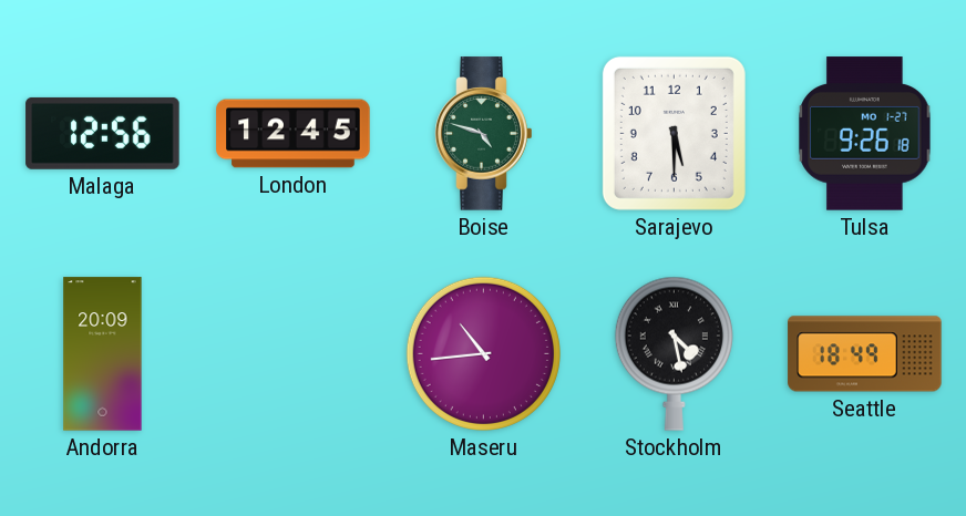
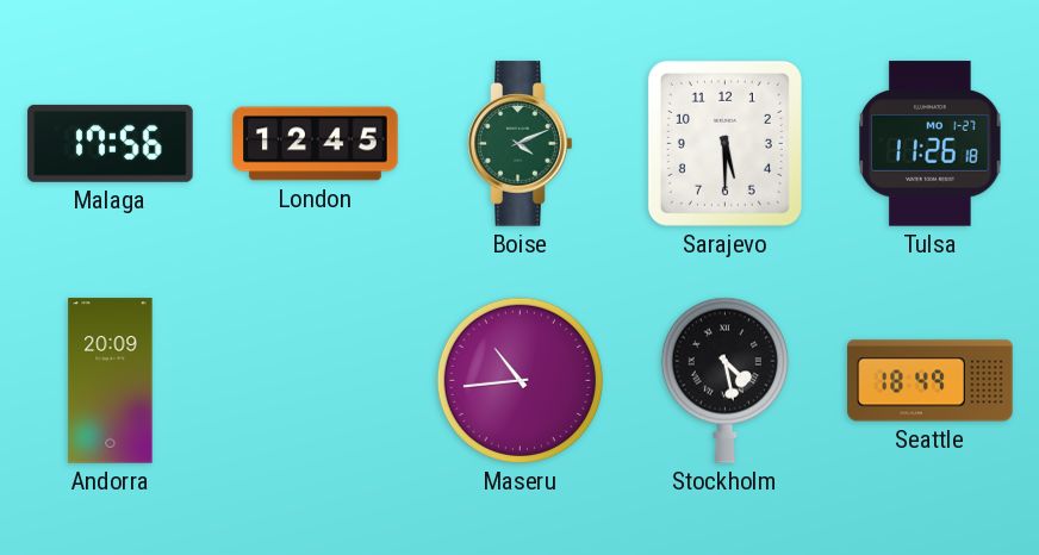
Malaga: 12:56 -> 17:56 (111, 143)
Boise: 4:48 -> 4:11 (521, 144)
Tulsa: 9:26 -> 11:26 (931, 144)
